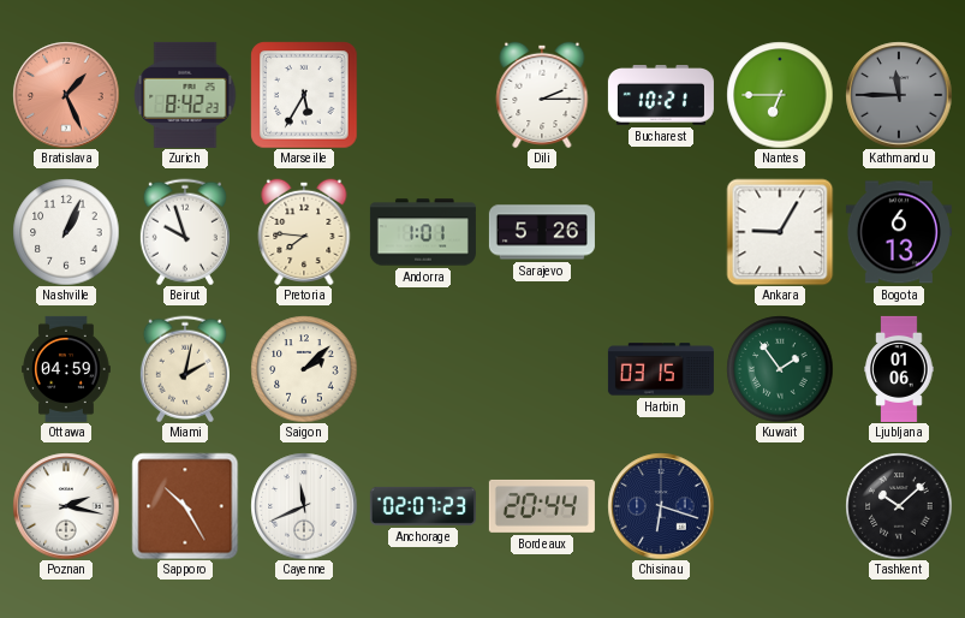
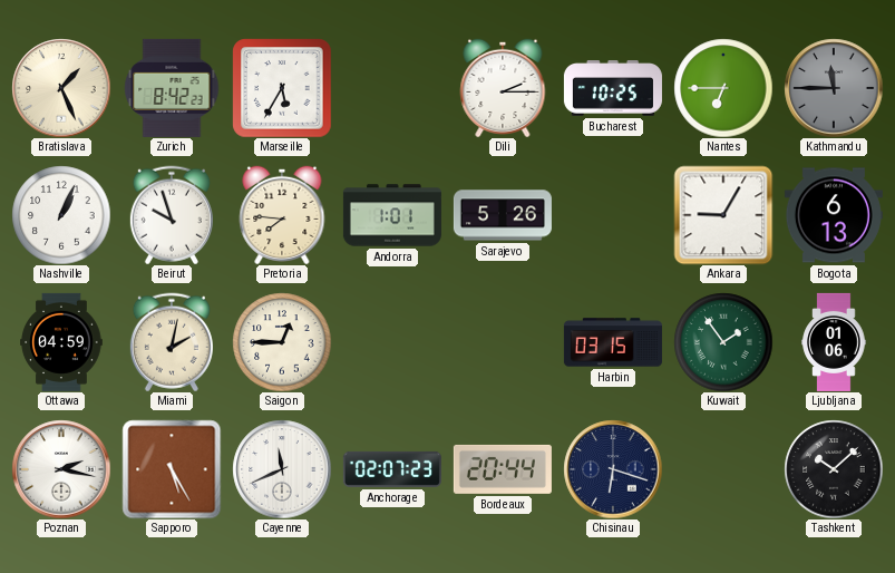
Bratislava dial: salmon -> cream (61, 88)
Bucharest: 10:21 -> 10:25 (613, 89)
Saigon: 2:08 -> 12:45 (282, 342)
Sapporo: 10:25 -> 5:25 (172, 469)
